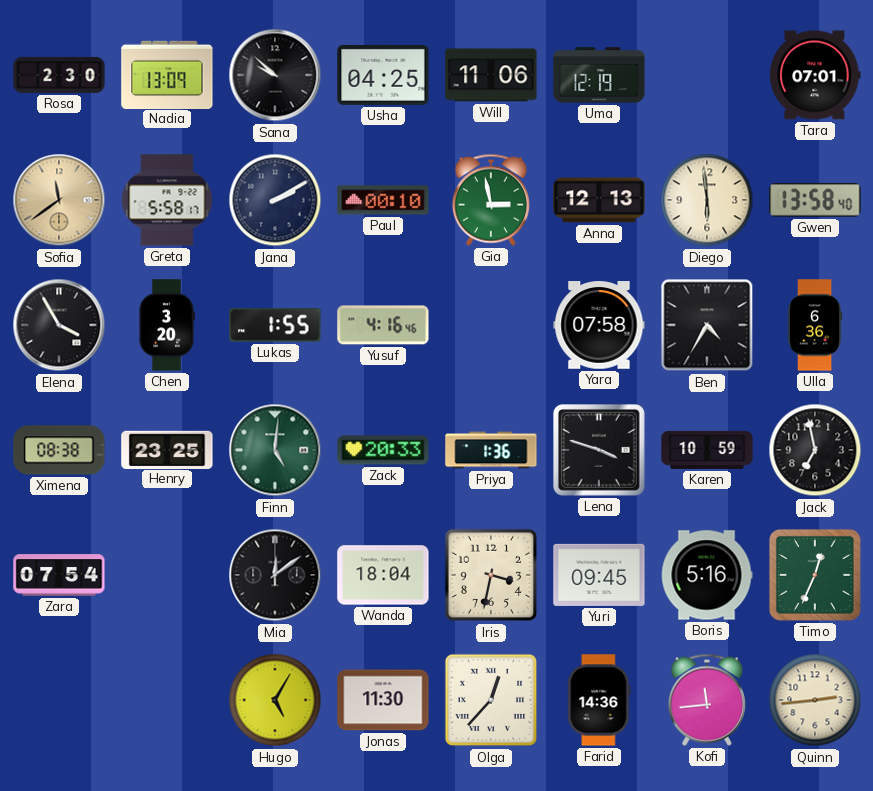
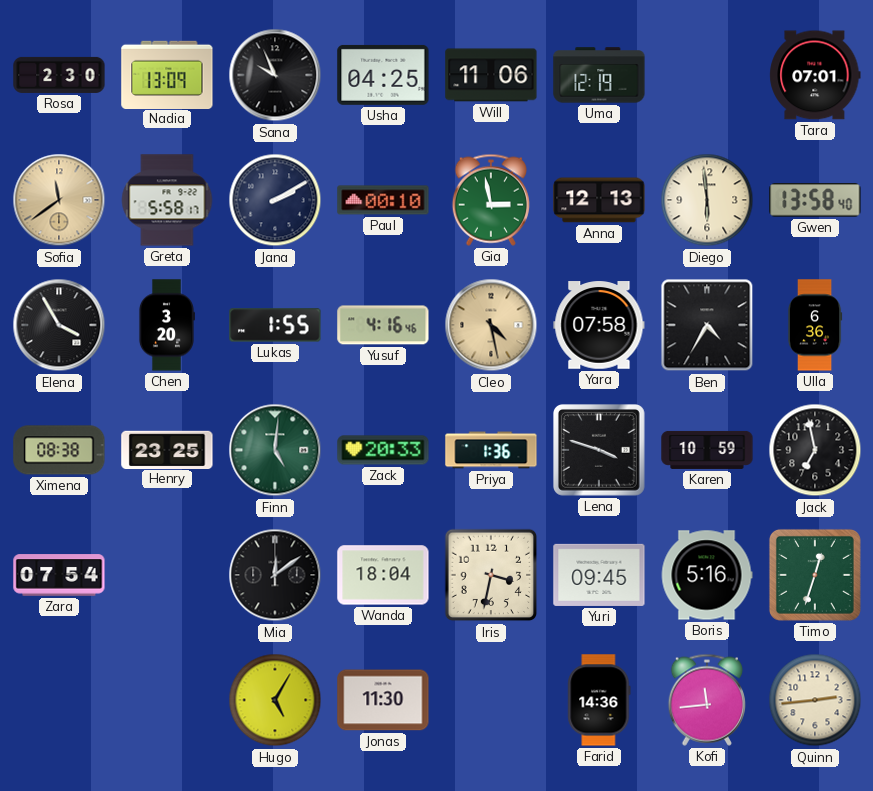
Sana: 9:52 -> 9:56 (275, 75)
Cleo: none -> 4:28 (491, 325)
Timo: 12:34 -> 12:33 (815, 575)
Olga: 12:37 -> none (491, 700)
